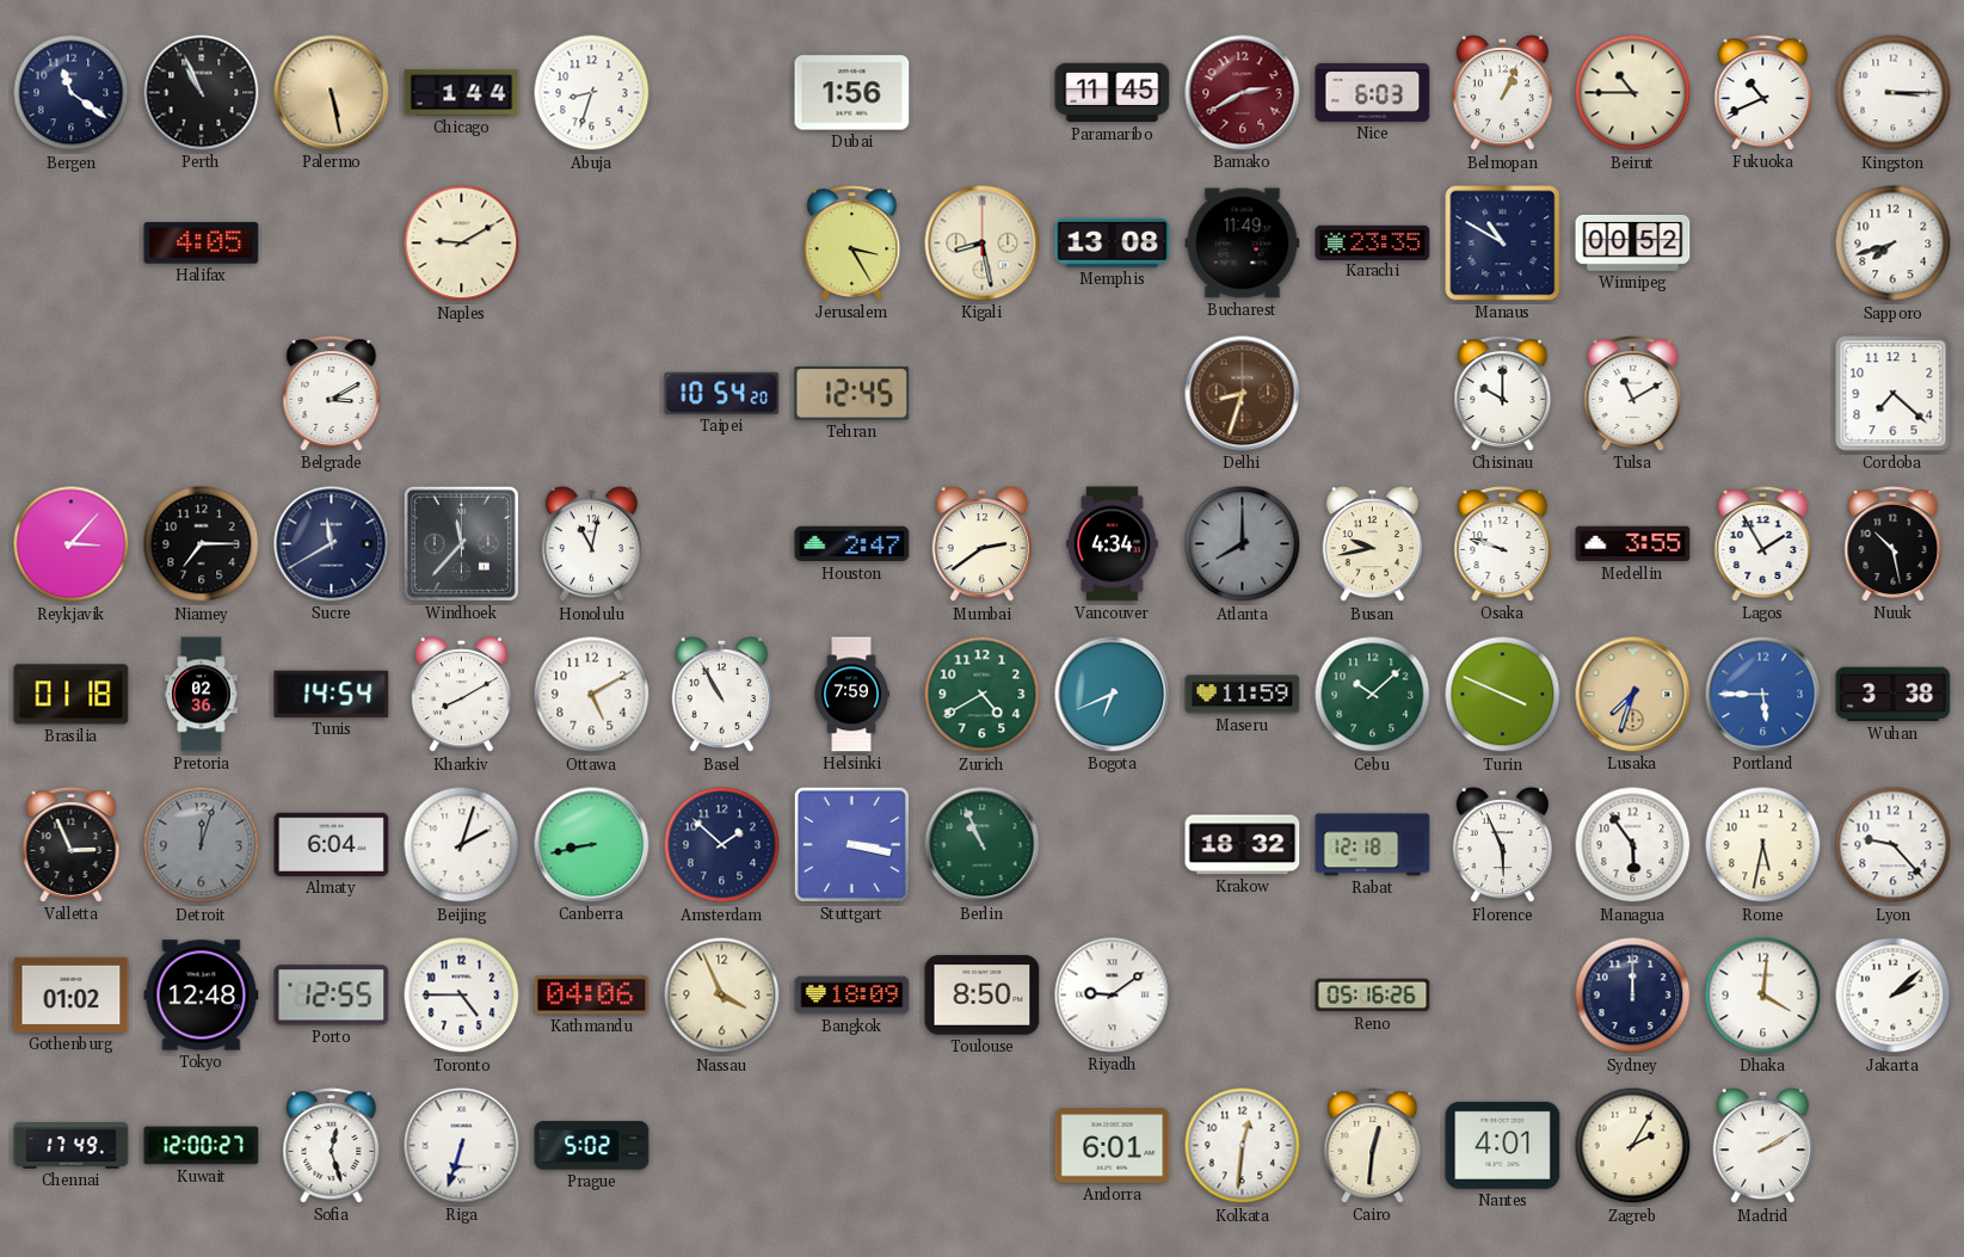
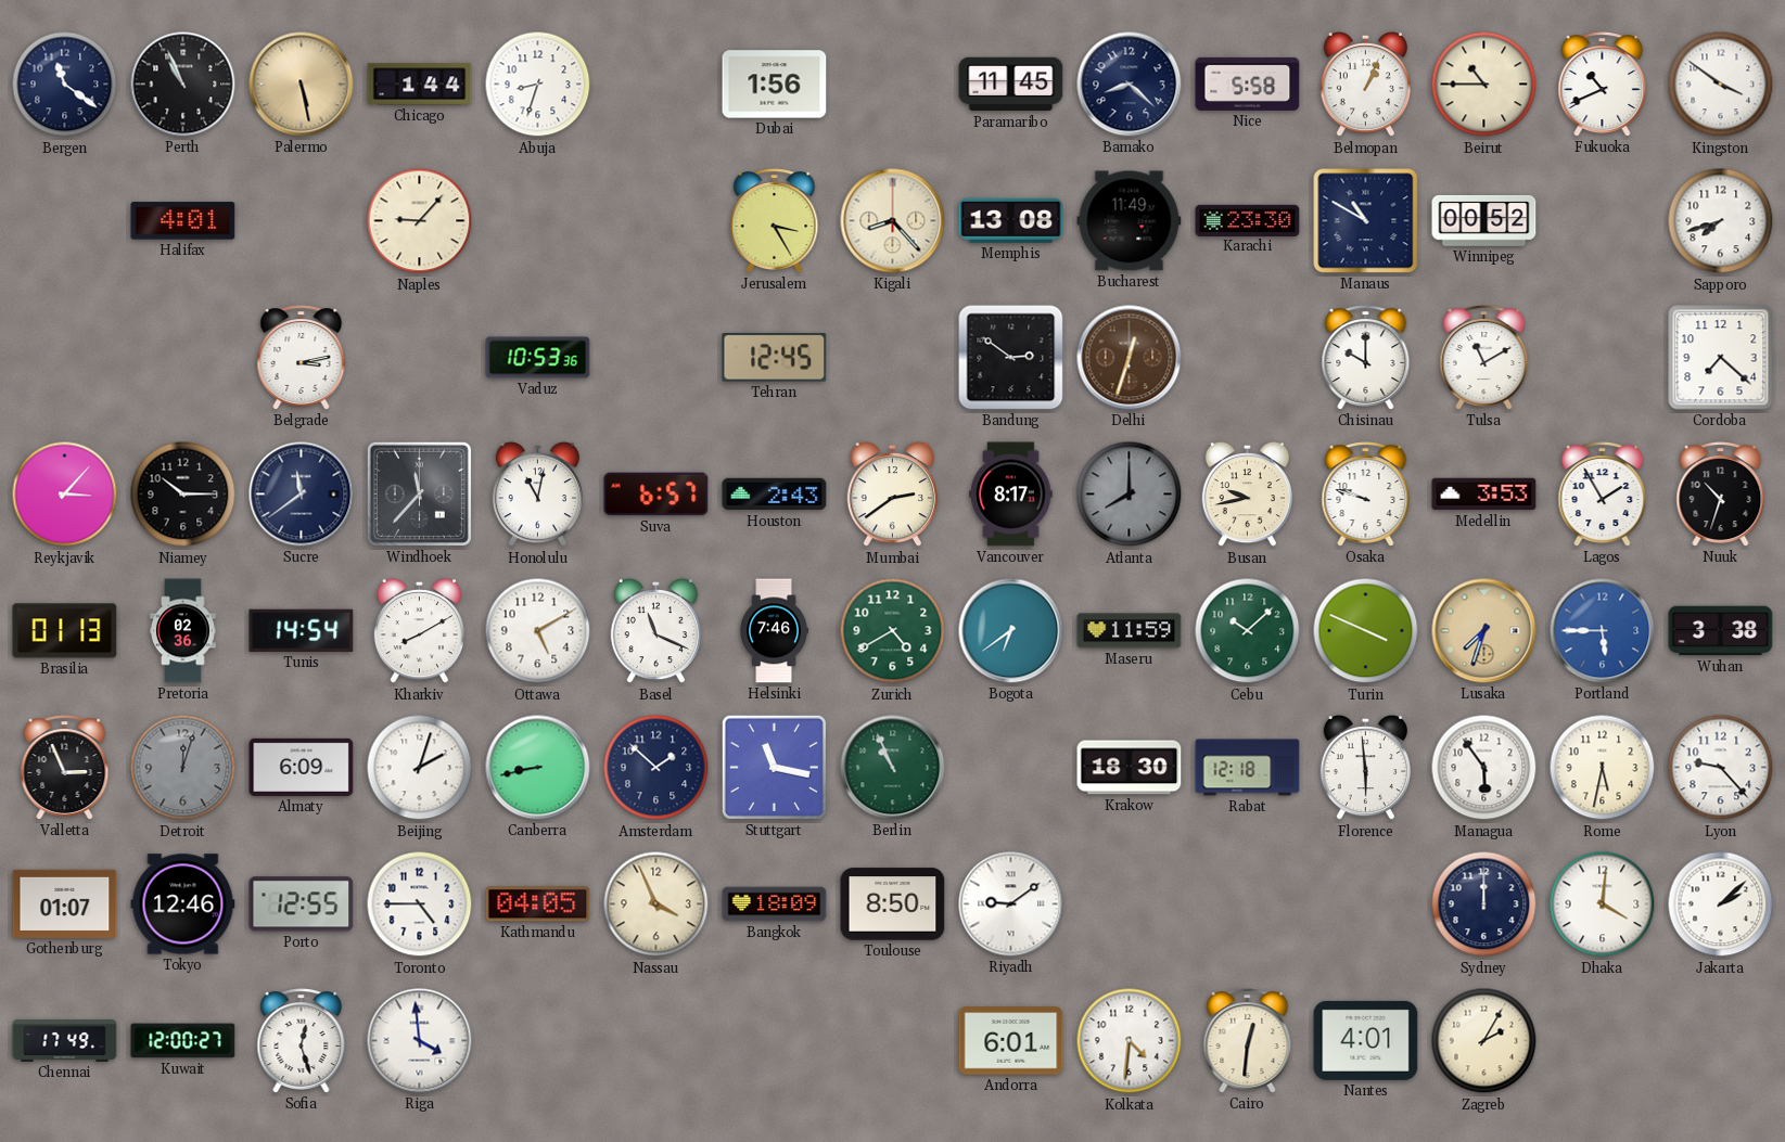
Bamako: 2:40 -> 8:22 (1130, 85)
Bamako dial: burgundy -> navy (1130, 85)
Nice: 6:03 -> 5:58 (1248, 84)
Kingston: 3:15 -> 3:51 (1721, 85)
Halifax: 4:05 -> 4:01 (183, 221)
Naples: 9:10 -> 9:07 (420, 221)
Kigali: 8:28 -> 8:23 (893, 221)
Karachi: 23:35 -> 23:30 (1248, 220)
Belgrade: 3:10 -> 3:13 (302, 358)
Vaduz: none -> 10:53 (538, 358)
Taipei: 10:54 -> none (722, 393)
Bandung: none -> 2:51 (1011, 358)
Delhi: 8:33 -> 12:33 (1130, 358)
Niamey: 7:15 -> 10:15 (183, 495)
Sucre: 11:40 -> 11:39 (302, 495)
Suva: none -> 6:57 (656, 495)
Houston: 2:47 -> 2:43 (775, 495)
Vancouver: 4:34 -> 8:17 (1011, 495)
Medellin: 3:55 -> 3:53 (1484, 495)
Nuuk: 10:28 -> 10:33 (1721, 495)
Brasilia: 01:18 -> 01:13 (65, 631)
Basel: 10:55 -> 11:19 (655, 631)
Helsinki: 7:59 -> 7:46 (774, 631)
Bogota: 6:41 -> 6:39 (1011, 631)
Almaty: 6:04 -> 6:09 (302, 767)
Stuttgart: 3:17 -> 11:17 (774, 767)
Krakow: 18:32 -> 18:30 (1130, 768)
Florence: 5:56 -> 5:59 (1365, 768)
Gothenburg: 01:02 -> 01:07 (65, 903)
Tokyo: 12:48 -> 12:46 (183, 904)
Kathmandu: 04:06 -> 04:05 (538, 904)
Reno: 05:16 -> none (1373, 996)
Riga: 6:33 -> 3:59 (420, 1041)
Prague: 5:02 -> none (592, 1146)
Kolkata: 12:31 -> 4:31 (1130, 1041)
Madrid: 2:10 -> none (1762, 1146)
